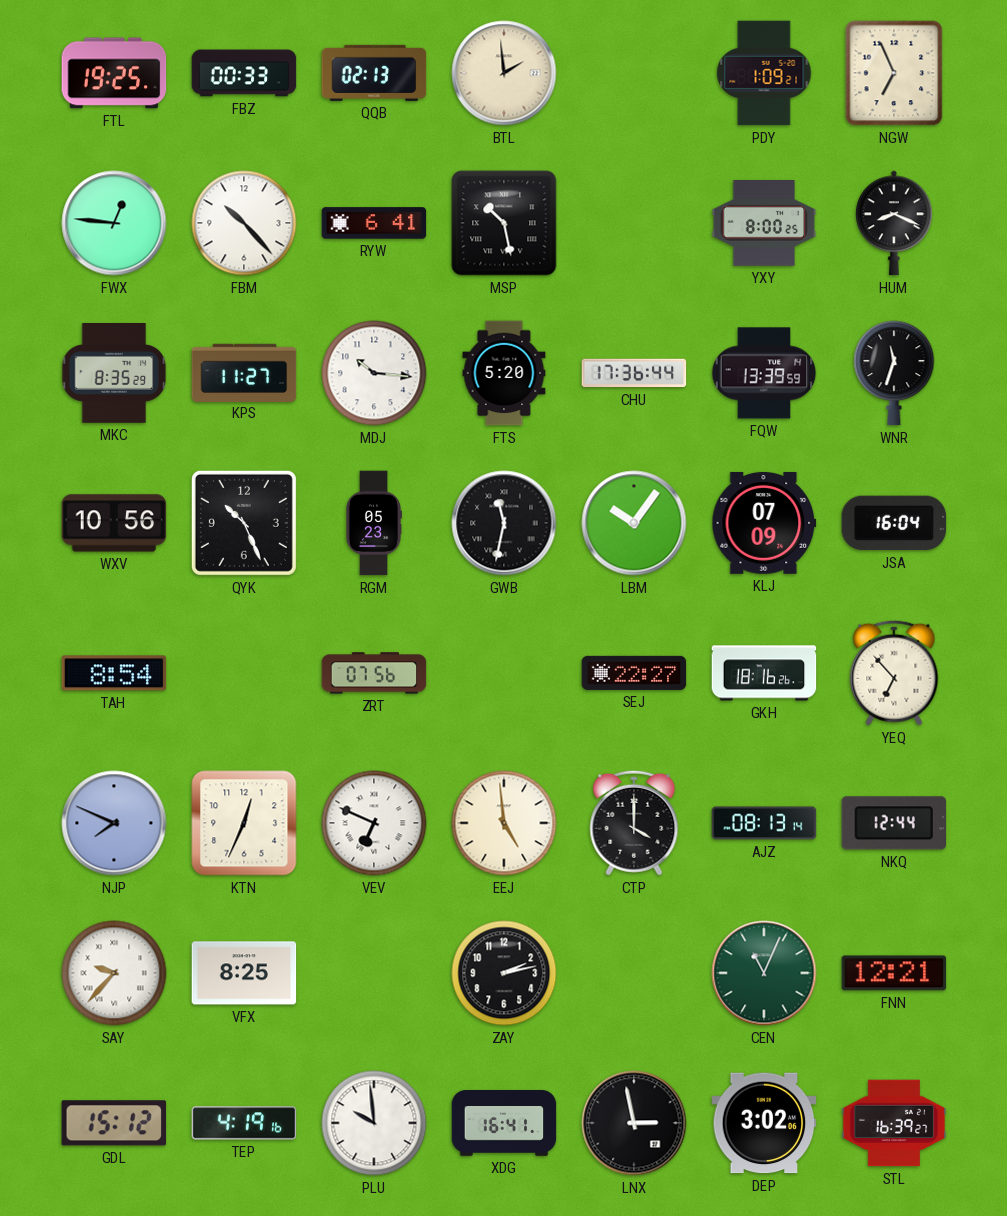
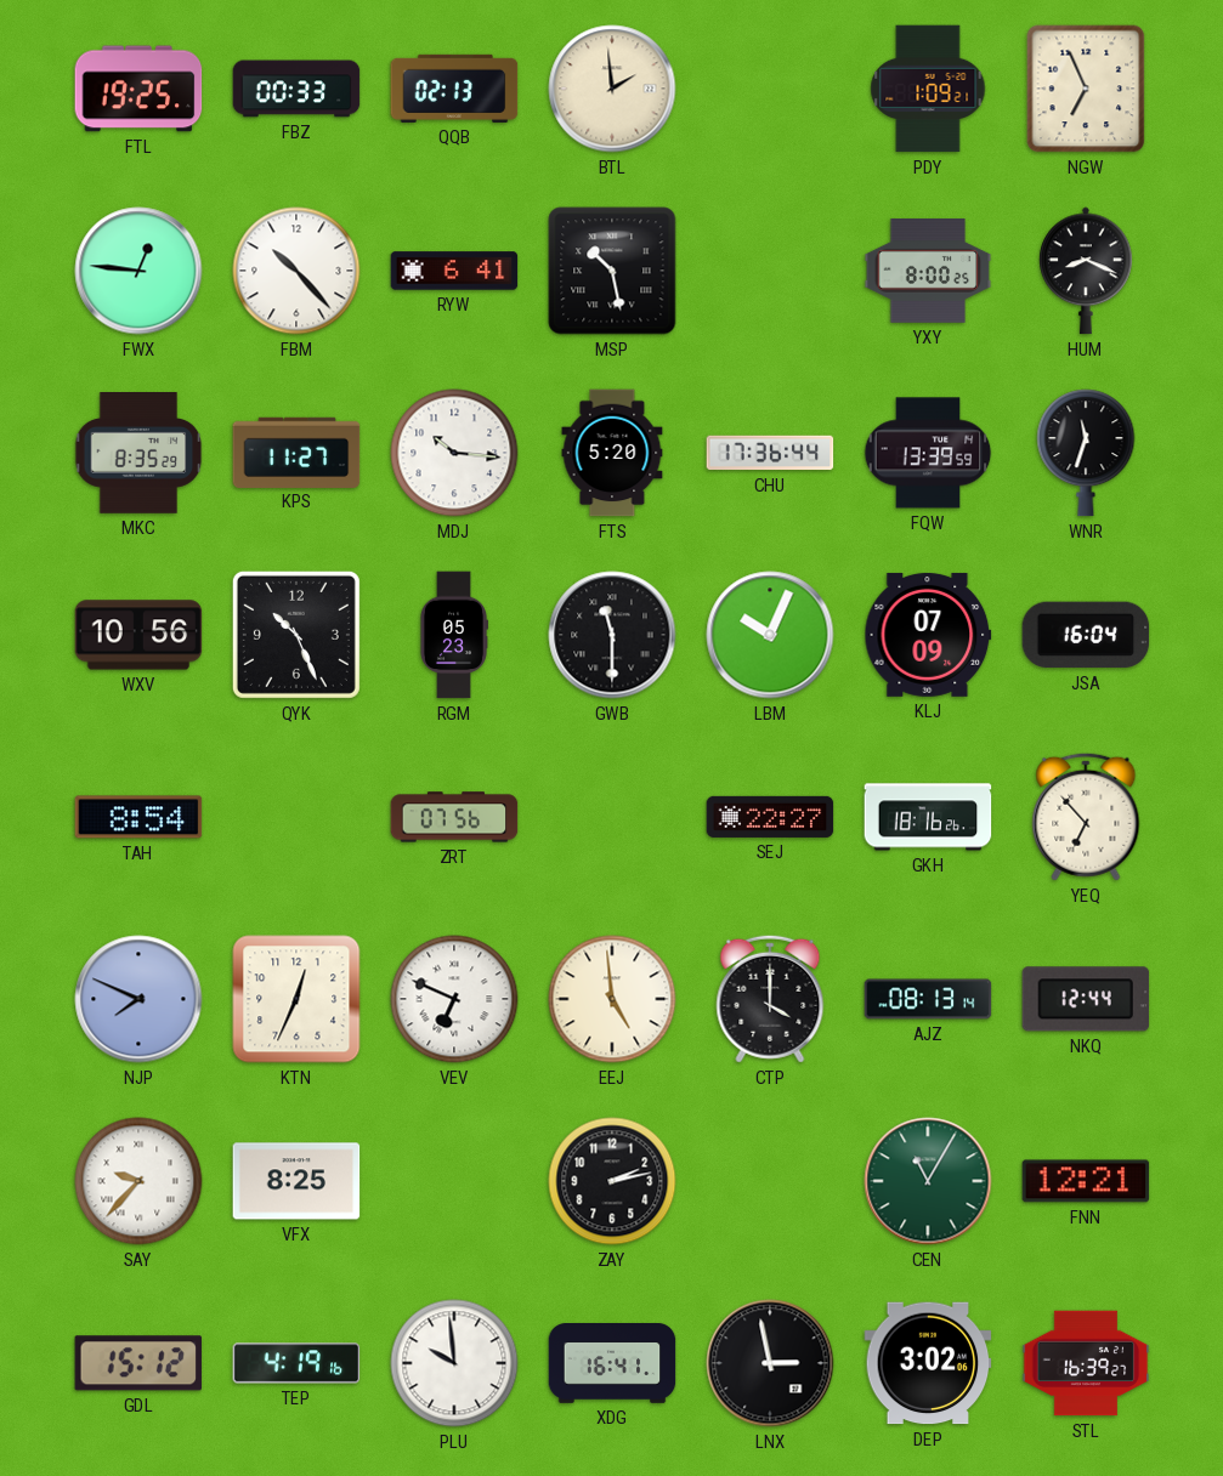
GWB: 11:32 -> 11:30 (612, 635)
LBM: 10:06 -> 10:04 (770, 635)
CEN: 11:04 -> 11:05 (928, 1181)
